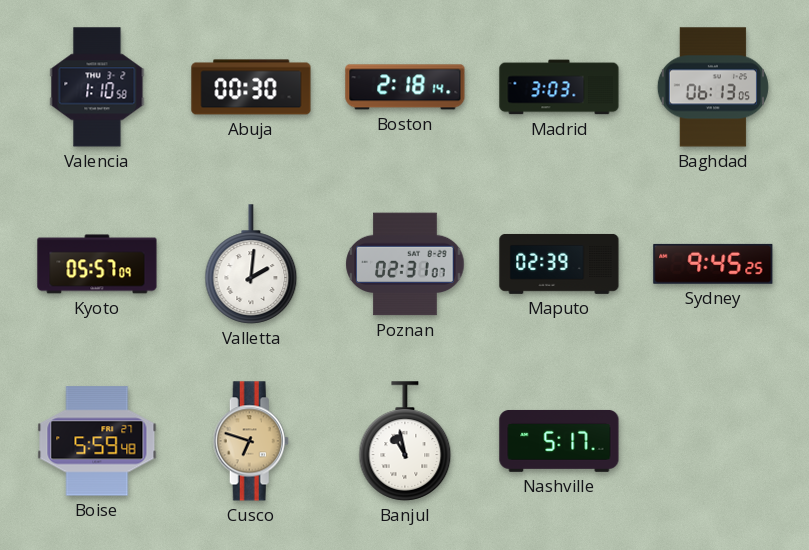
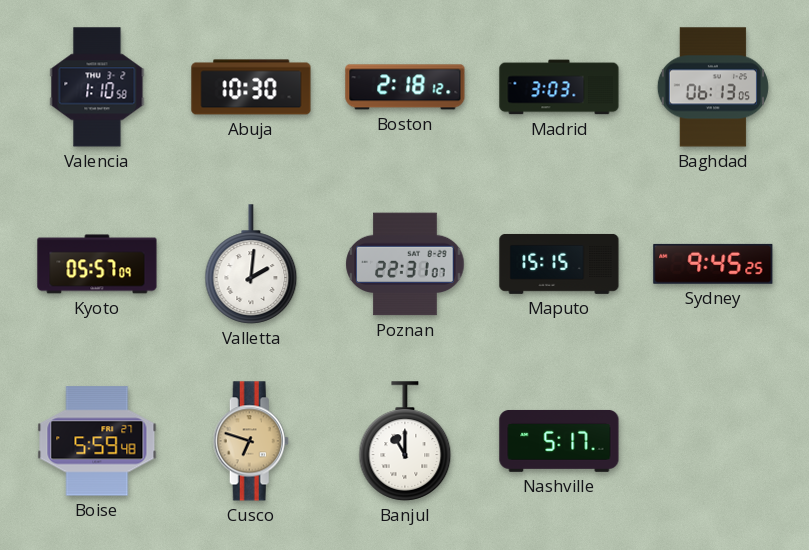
Abuja: 00:30 -> 10:30 (251, 87)
Boston: 2:18:14 -> 2:18:12 (405, 87)
Poznan: 02:31 -> 22:31 (405, 264)
Maputo: 02:39 -> 15:15 (559, 264)
Banjul: 10:58 -> 11:00 (405, 441)
